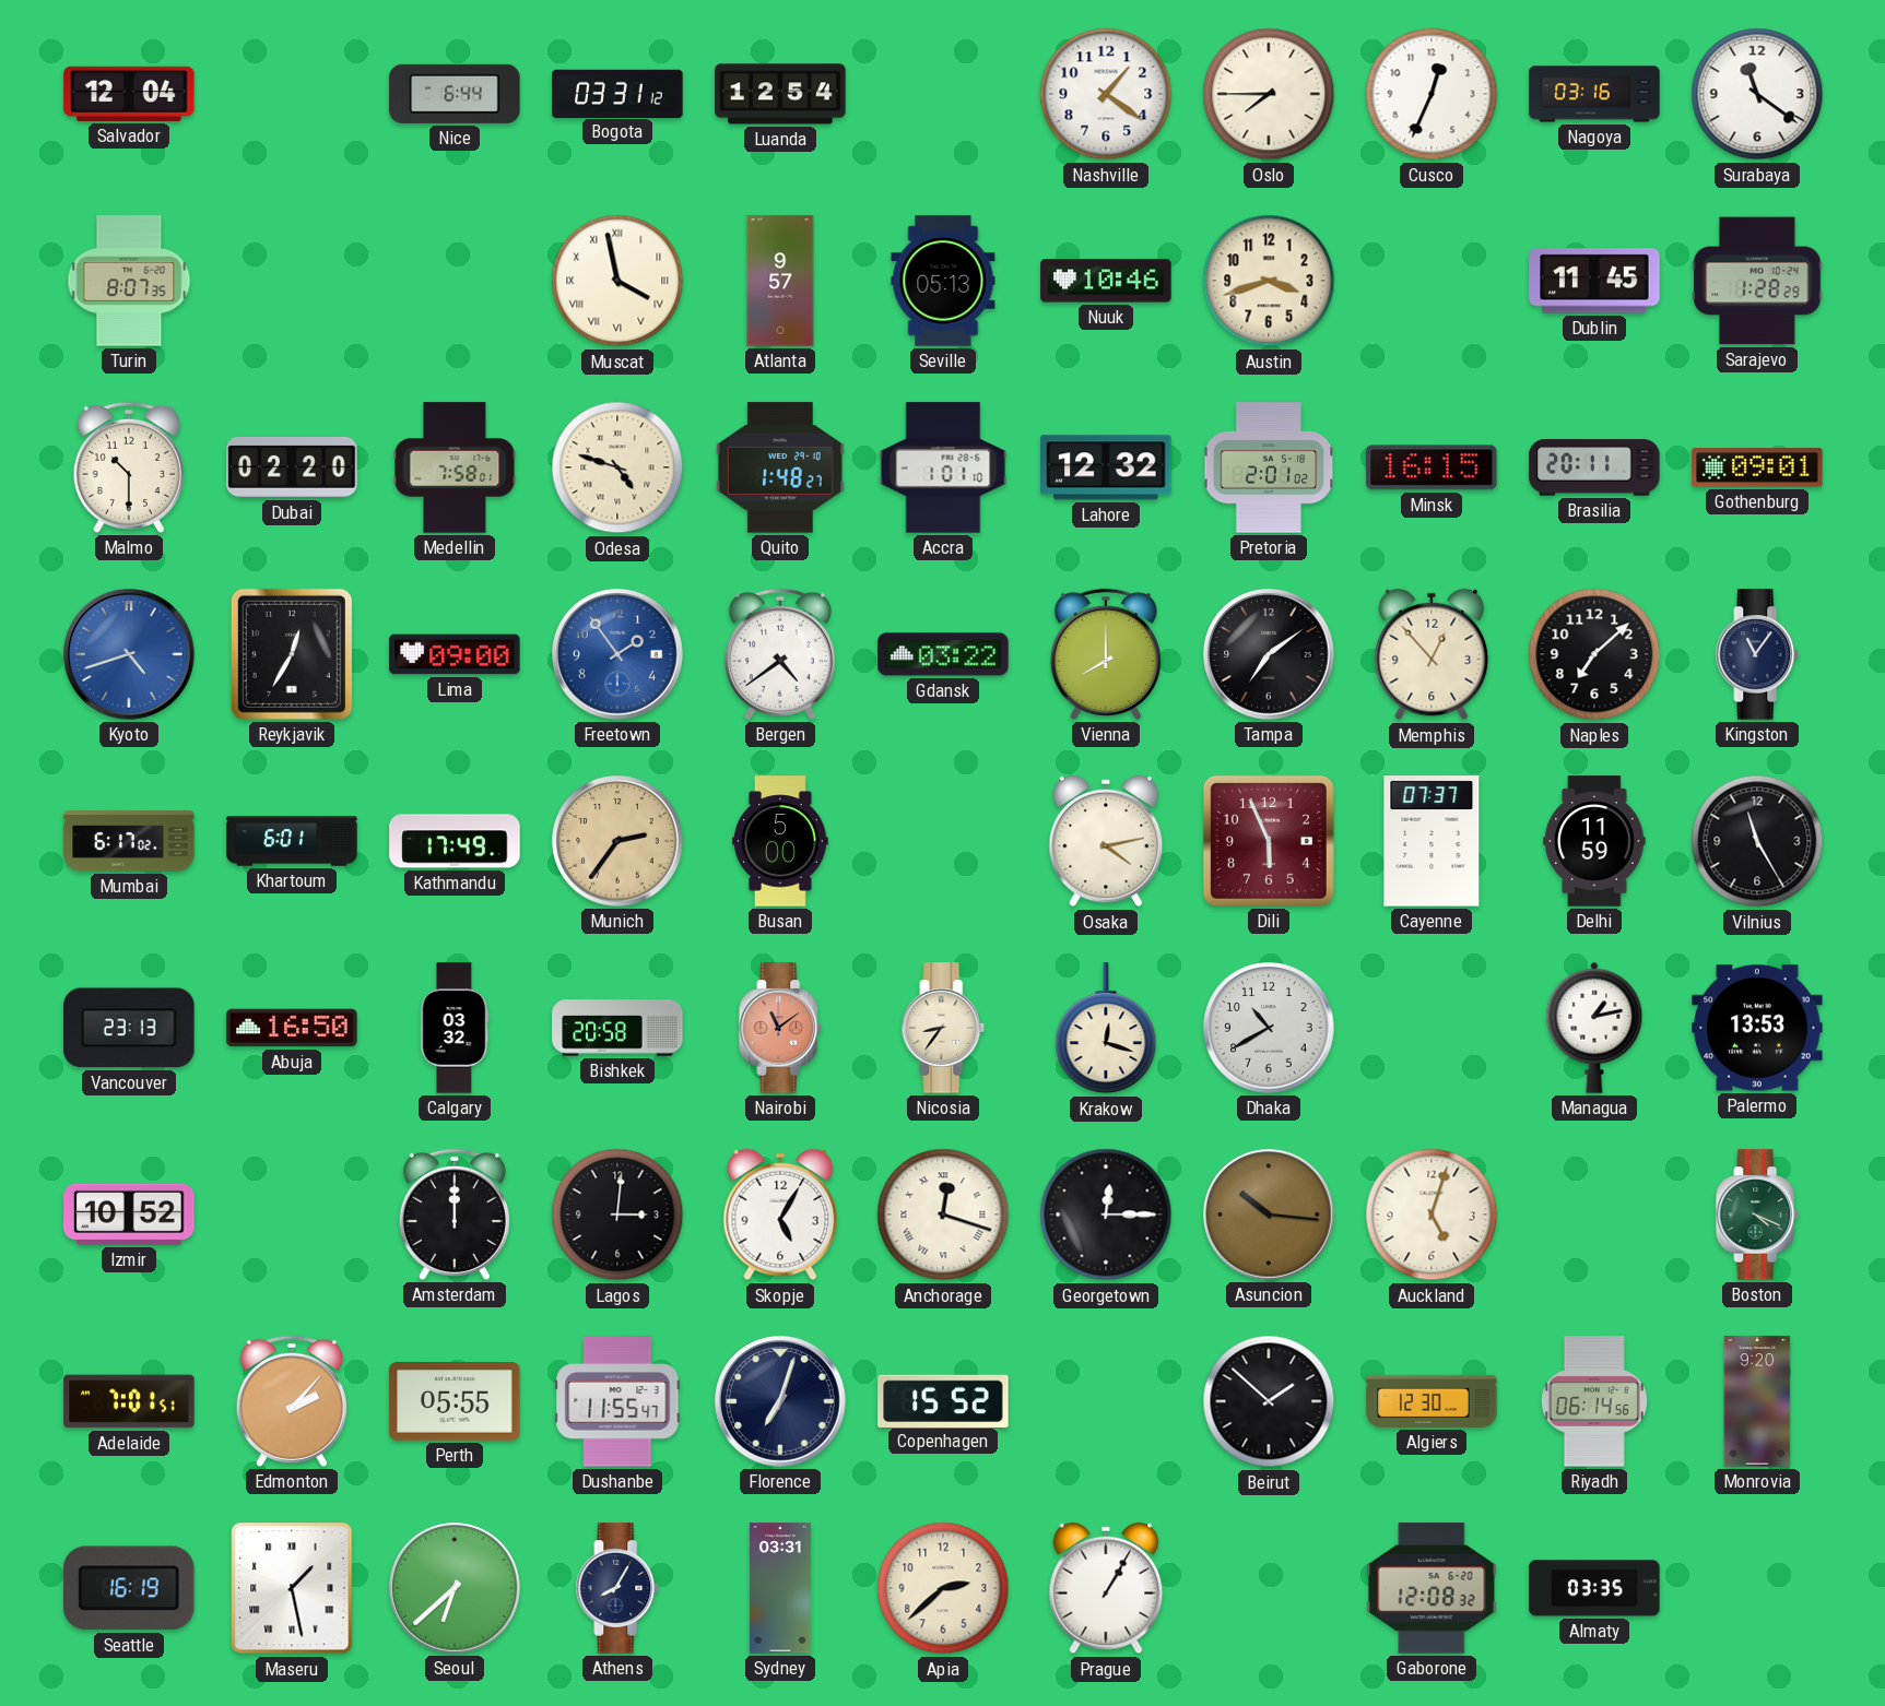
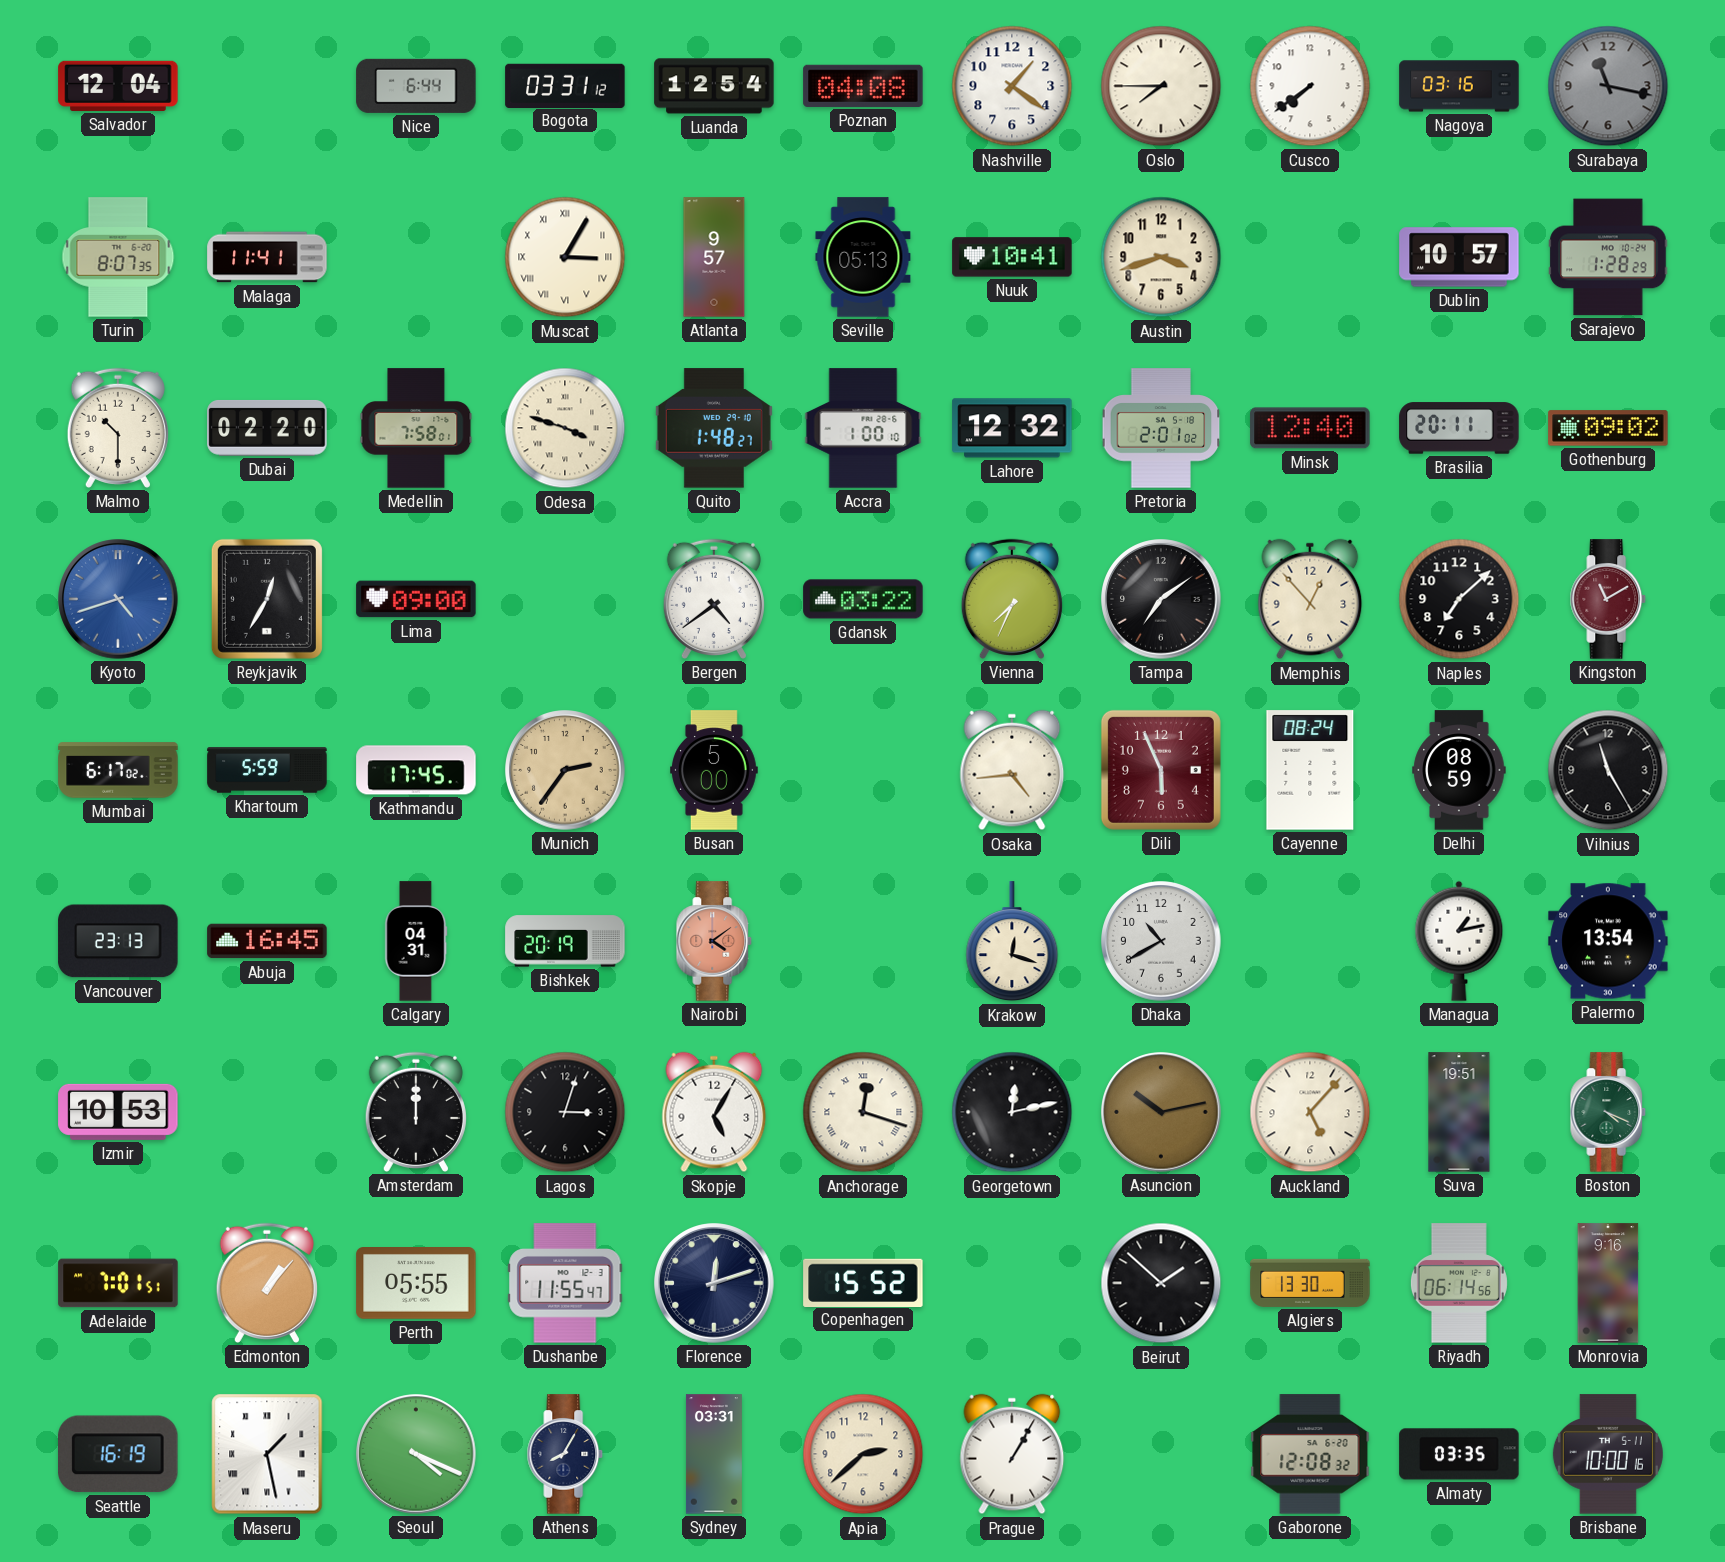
Poznan: none -> 04:08 (863, 86)
Cusco: 12:34 -> 7:39 (1310, 86)
Surabaya: 11:21 -> 11:17 (1608, 86)
Surabaya dial: white -> grey (1608, 86)
Malaga: none -> 11:41 (267, 257)
Muscat: 3:58 -> 3:05 (565, 257)
Nuuk: 10:46 -> 10:41 (1012, 257)
Dublin: 11:45 -> 10:57 (1459, 257)
Odesa: 4:48 -> 3:48 (565, 428)
Accra: 1:01 -> 1:00 (863, 428)
Minsk: 16:15 -> 12:40 (1310, 428)
Gothenburg: 09:01 -> 09:02 (1608, 428)
Freetown: 1:54 -> none (617, 654)
Vienna: 8:00 -> 7:34 (1012, 599)
Kingston: 11:06 -> 11:10 (1608, 599)
Kingston dial: navy -> burgundy (1608, 599)
Khartoum: 6:01 -> 5:59 (267, 770)
Kathmandu: 17:49 -> 17:45 (416, 770)
Osaka: 4:13 -> 4:44 (1012, 770)
Cayenne: 07:37 -> 08:24 (1310, 770)
Delhi: 11:59 -> 08:59 (1459, 770)
Abuja: 16:50 -> 16:45 (267, 941)
Calgary: 03:32 -> 04:31 (416, 941)
Bishkek: 20:58 -> 20:19 (565, 941)
Nairobi: 11:09 -> 4:09 (714, 941)
Nicosia: 8:36 -> none (943, 1028)
Palermo: 13:53 -> 13:54 (1608, 941)
Izmir: 10:52 -> 10:53 (118, 1112)
Lagos: 3:01 -> 3:03 (565, 1112)
Georgetown: 12:15 -> 12:13 (1012, 1112)
Asuncion: 10:16 -> 10:13 (1161, 1112)
Auckland: 5:03 -> 5:07 (1310, 1112)
Suva: none -> 19:51 (1459, 1112)
Edmonton: 2:07 -> 1:07 (267, 1283)
Florence: 7:03 -> 12:12 (714, 1283)
Algiers: 12:30 -> 13:30 (1310, 1283)
Monrovia: 9:20 -> 9:16 (1608, 1283)
Seoul: 6:38 -> 4:19 (416, 1454)
Brisbane: none -> 10:00 (1608, 1454)
